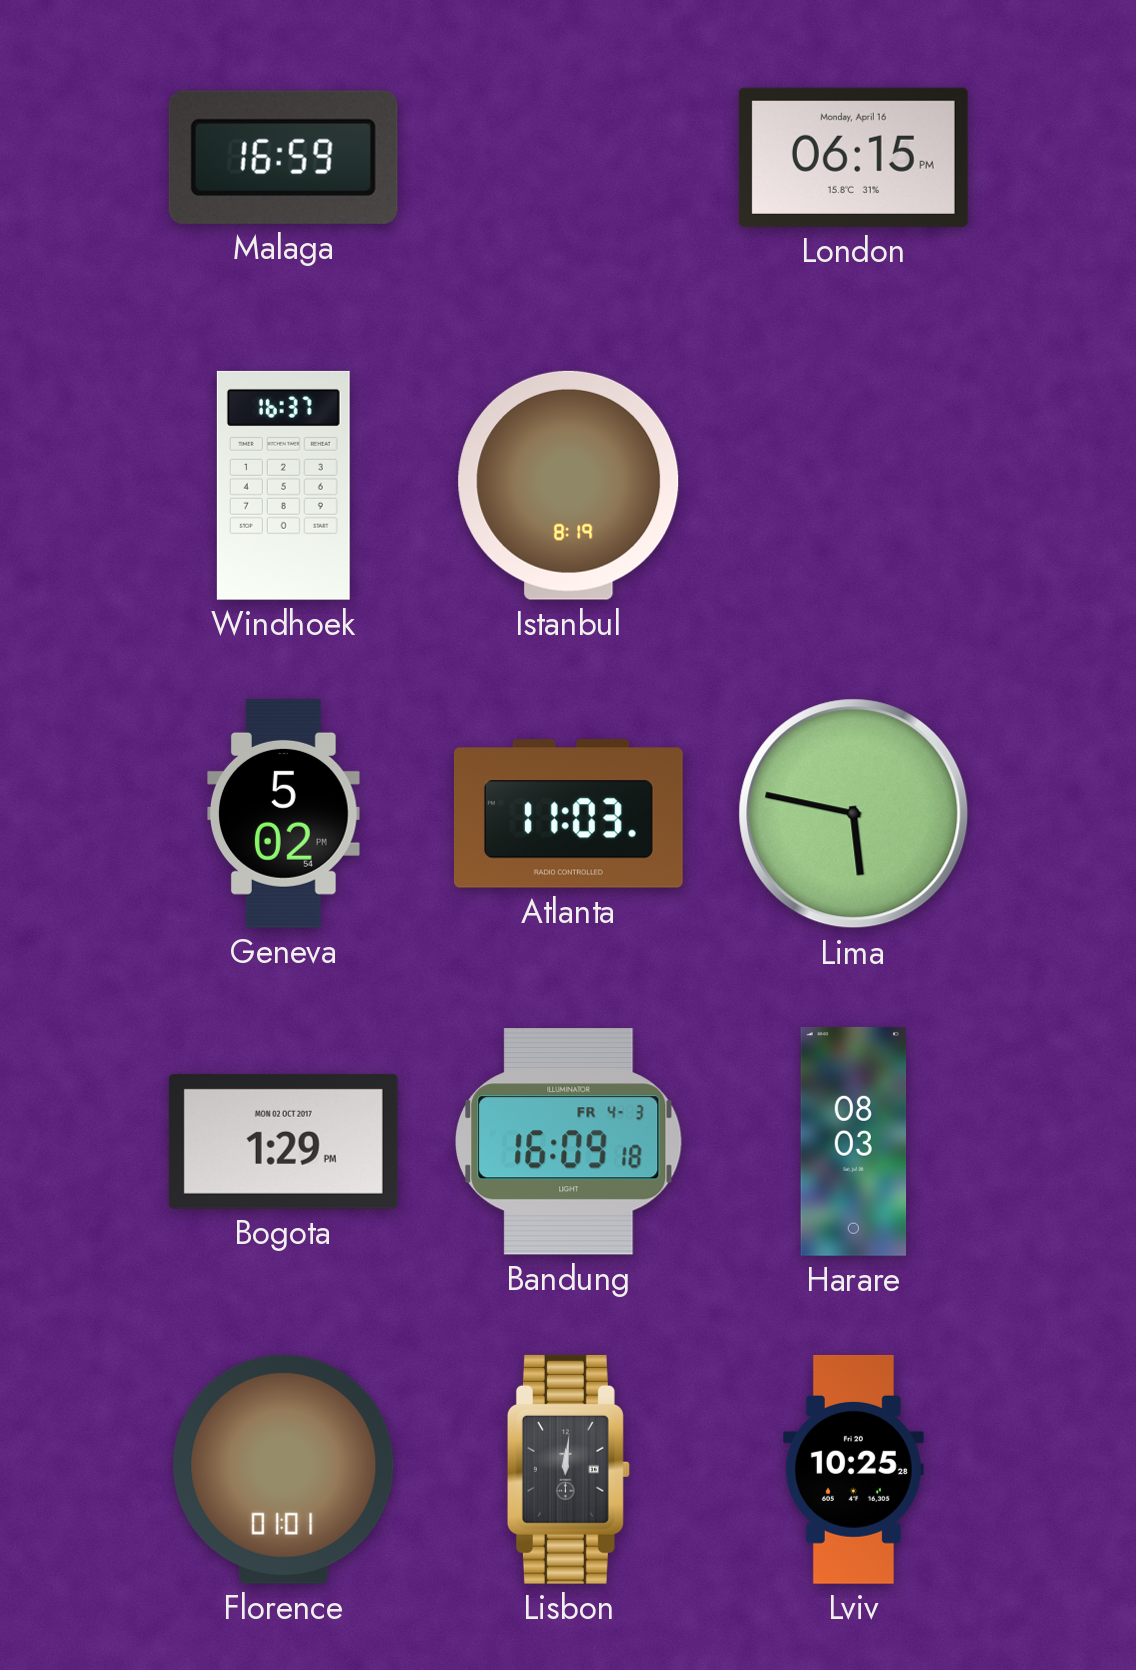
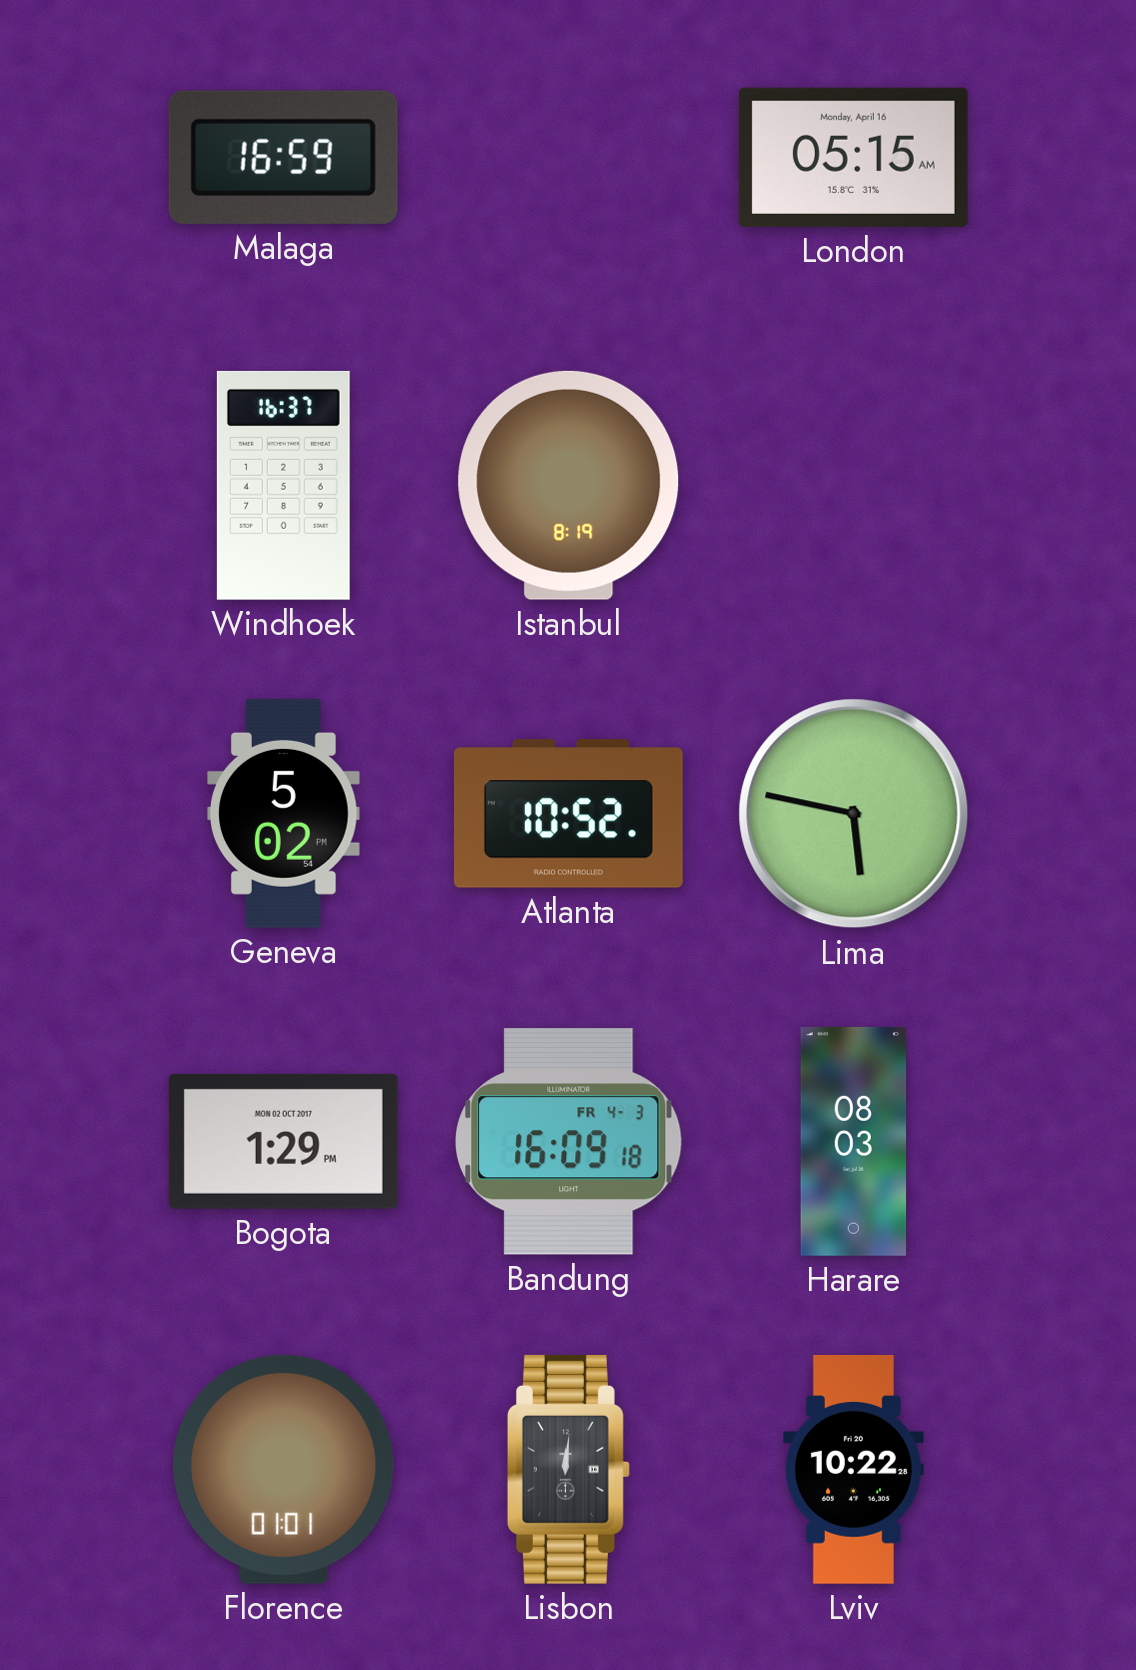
London: 06:15 -> 05:15 (853, 157)
Atlanta: 11:03 -> 10:52 (568, 814)
Lviv: 10:25 -> 10:22 (853, 1469)
